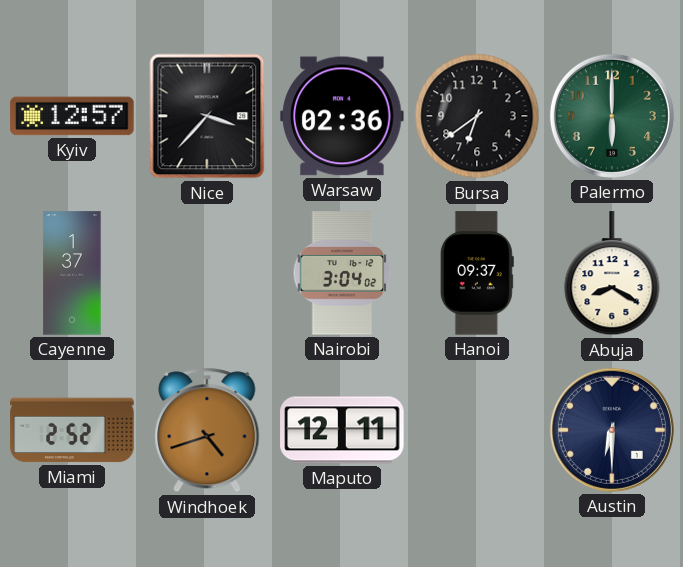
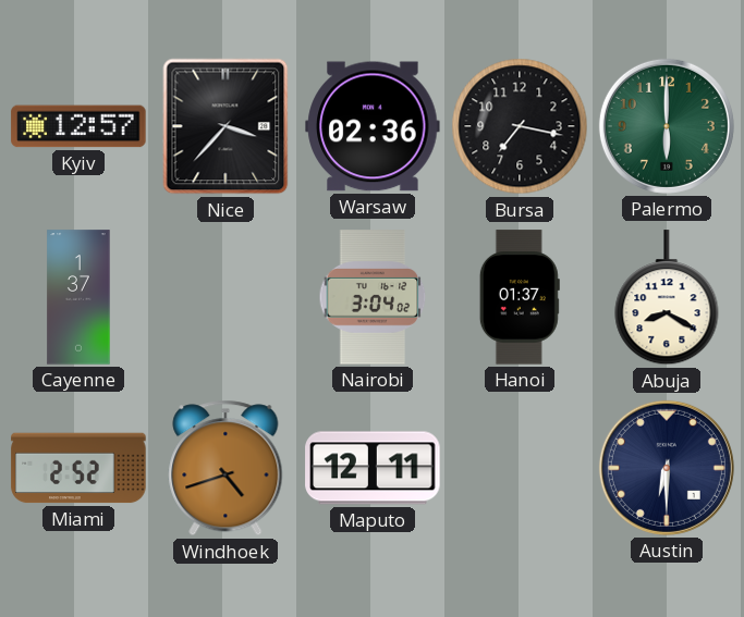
Bursa: 6:39 -> 7:17 (520, 126)
Hanoi: 09:37 -> 01:37 (520, 297)
